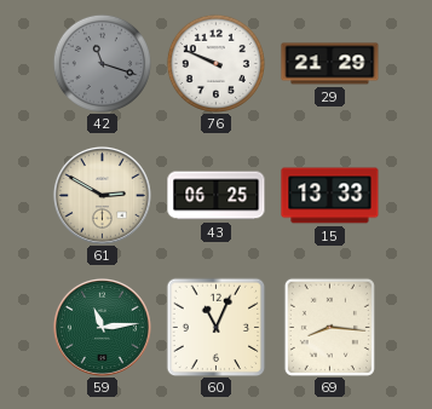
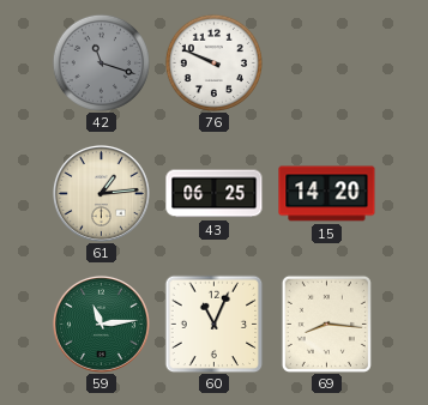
29: 21:29 -> none (330, 64)
61: 2:50 -> 1:14 (101, 193)
15: 13:33 -> 14:20 (327, 194)
